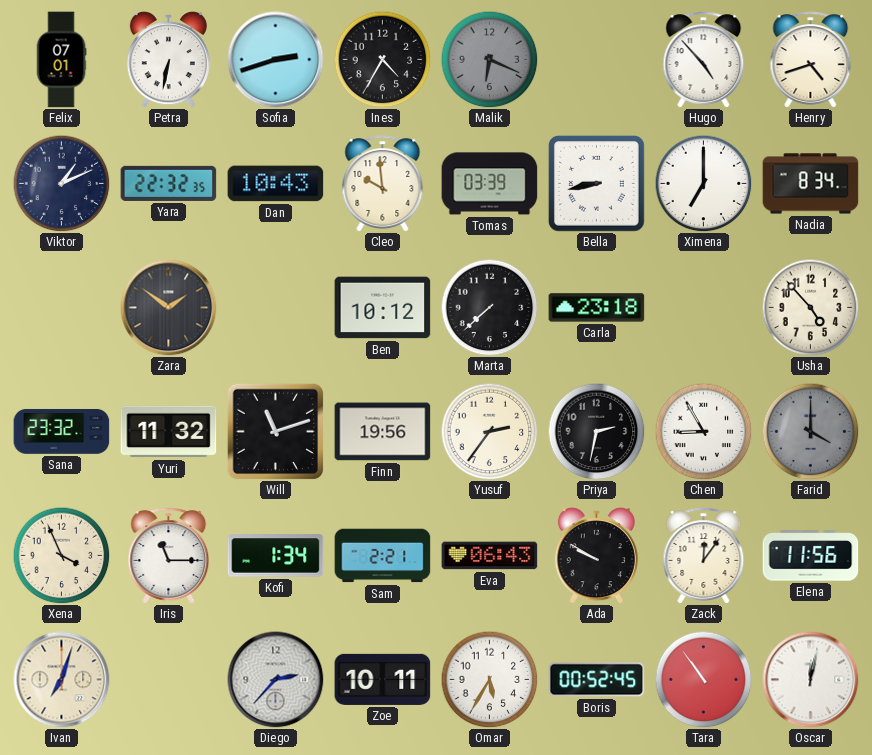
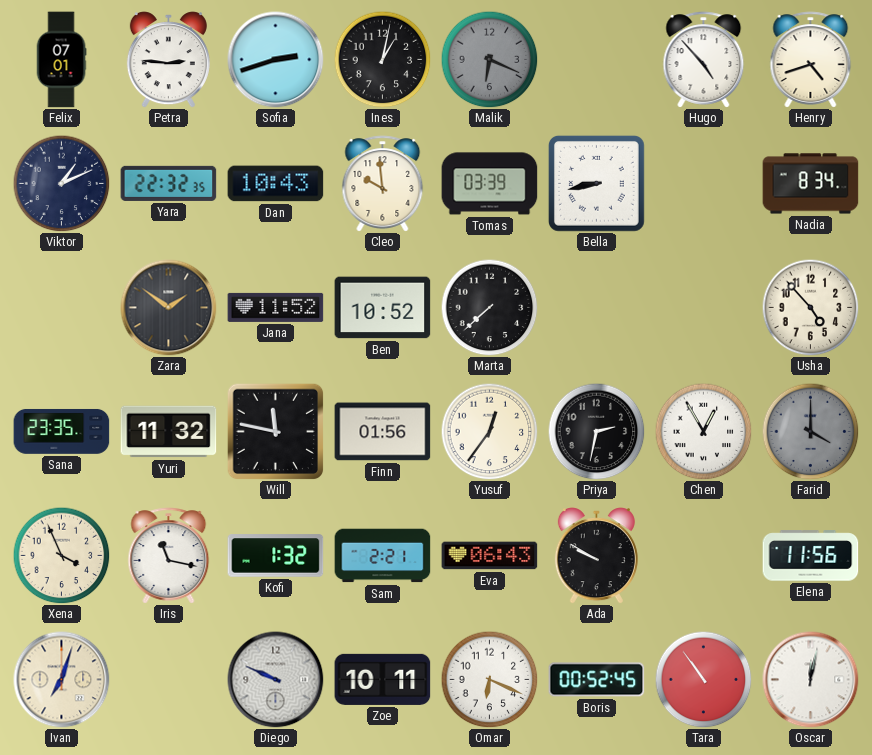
Petra: 6:32 -> 2:46 (168, 60)
Ines: 4:35 -> 1:02 (382, 59)
Ximena: 7:00 -> none (703, 183)
Jana: none -> 11:52 (276, 307)
Ben: 10:12 -> 10:52 (383, 308)
Carla: 23:18 -> none (597, 308)
Sana: 23:32 -> 23:35 (62, 431)
Will: 11:12 -> 11:47 (275, 431)
Finn: 19:56 -> 01:56 (383, 432)
Yusuf: 2:36 -> 12:36 (489, 431)
Chen: 8:55 -> 12:55 (703, 431)
Iris: 11:15 -> 11:17 (169, 556)
Kofi: 1:34 -> 1:32 (276, 556)
Zack: 12:06 -> none (704, 556)
Diego: 2:37 -> 9:49 (276, 680)
Omar: 5:35 -> 6:19 (489, 679)
